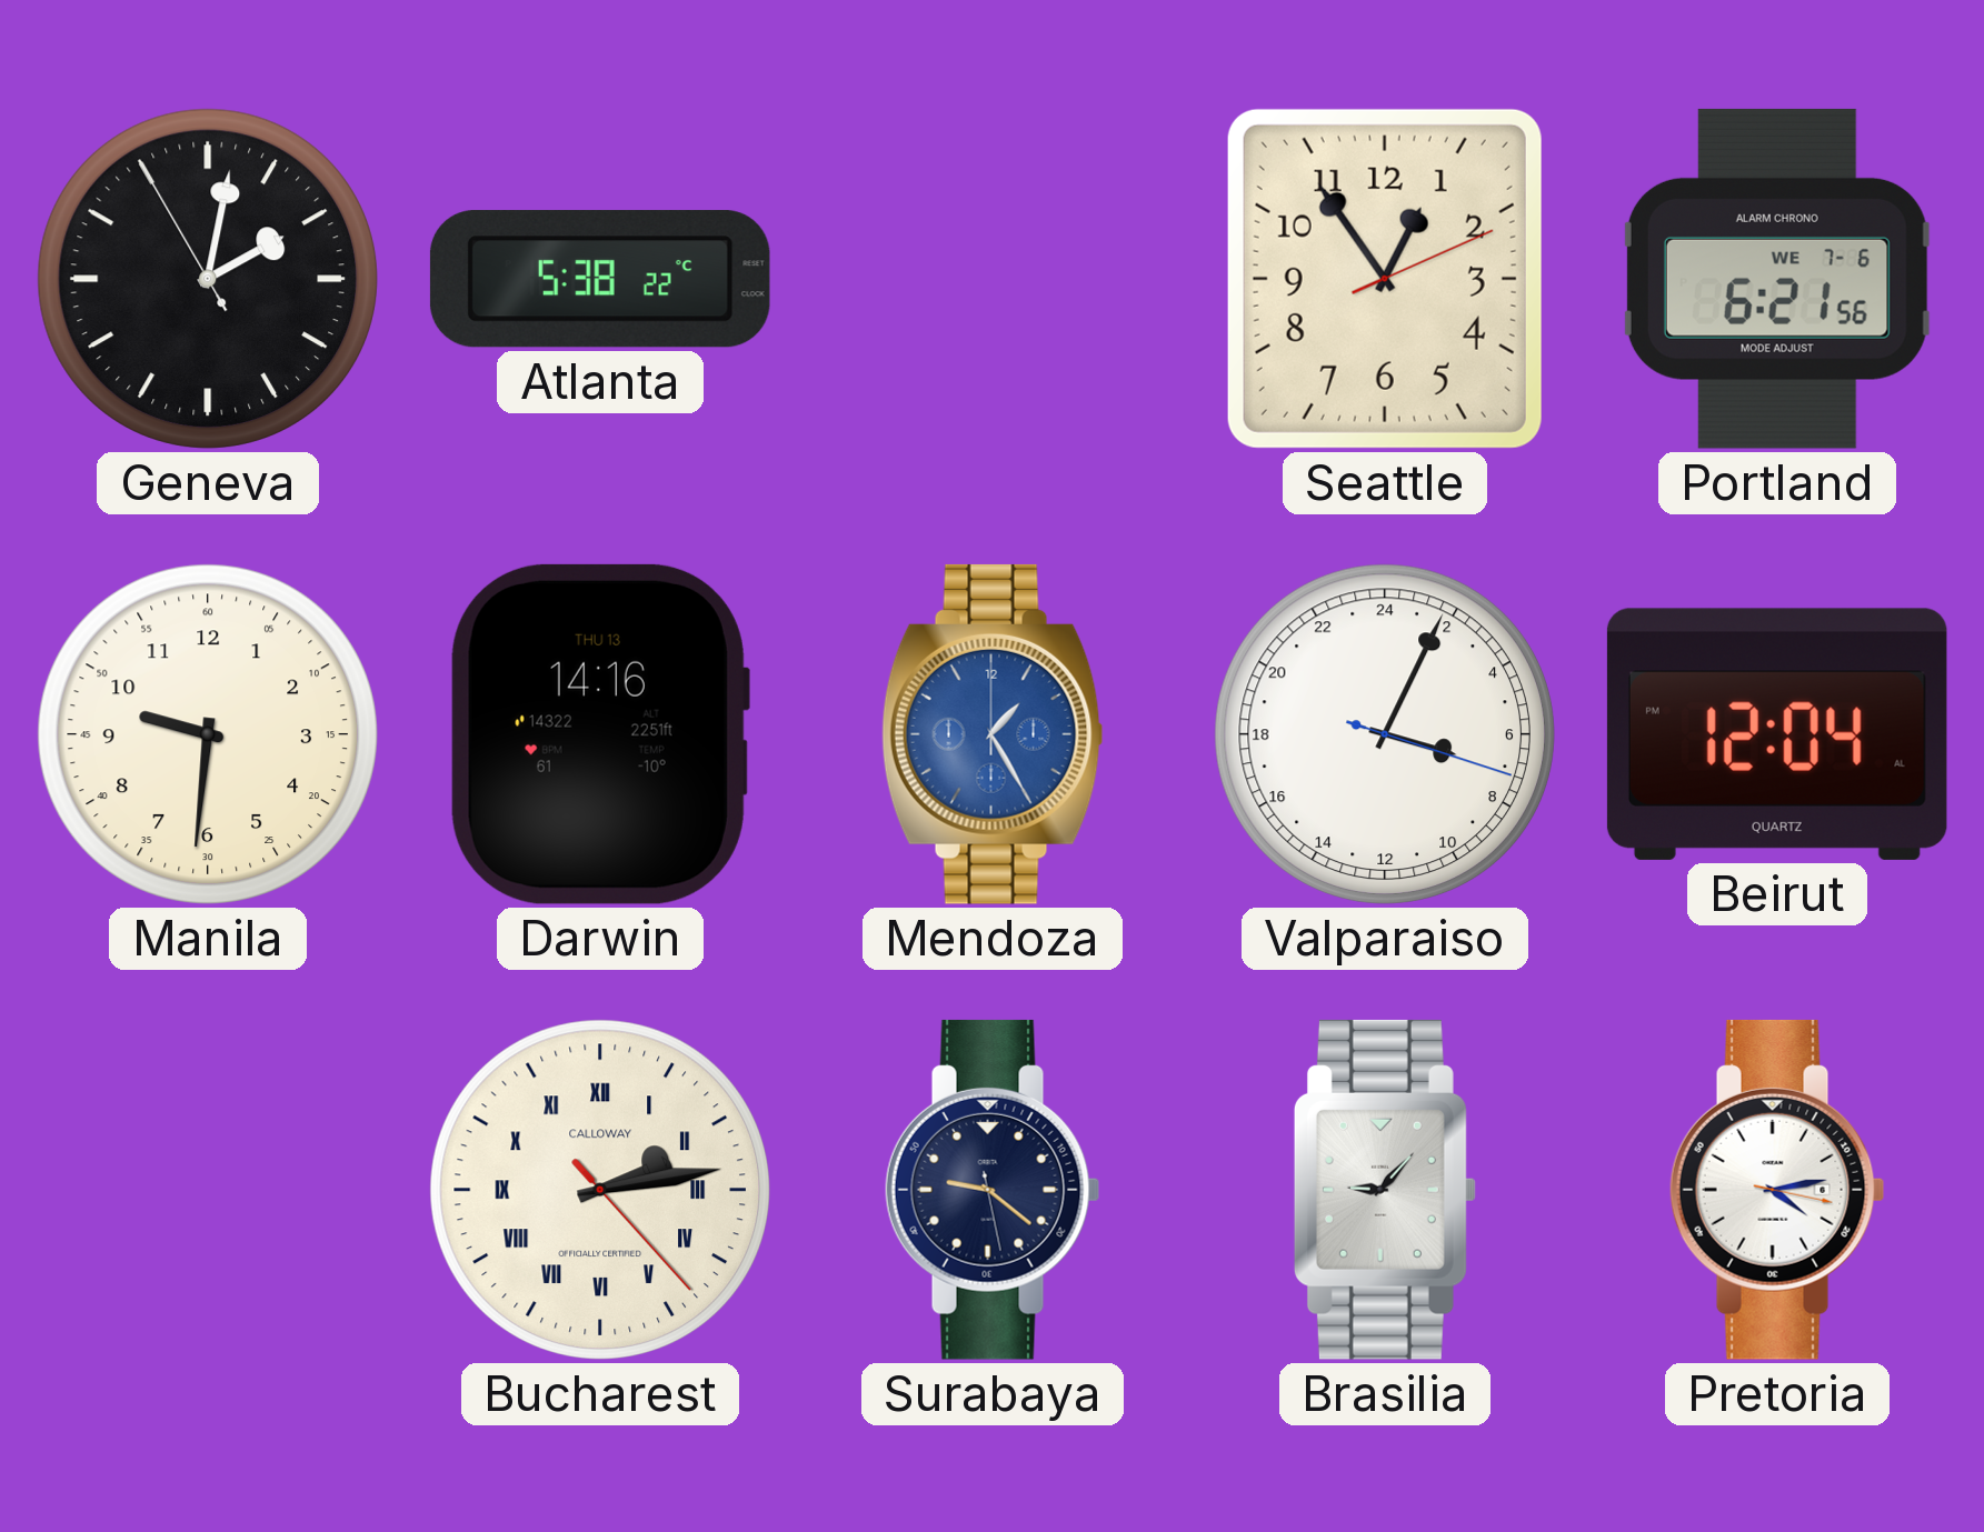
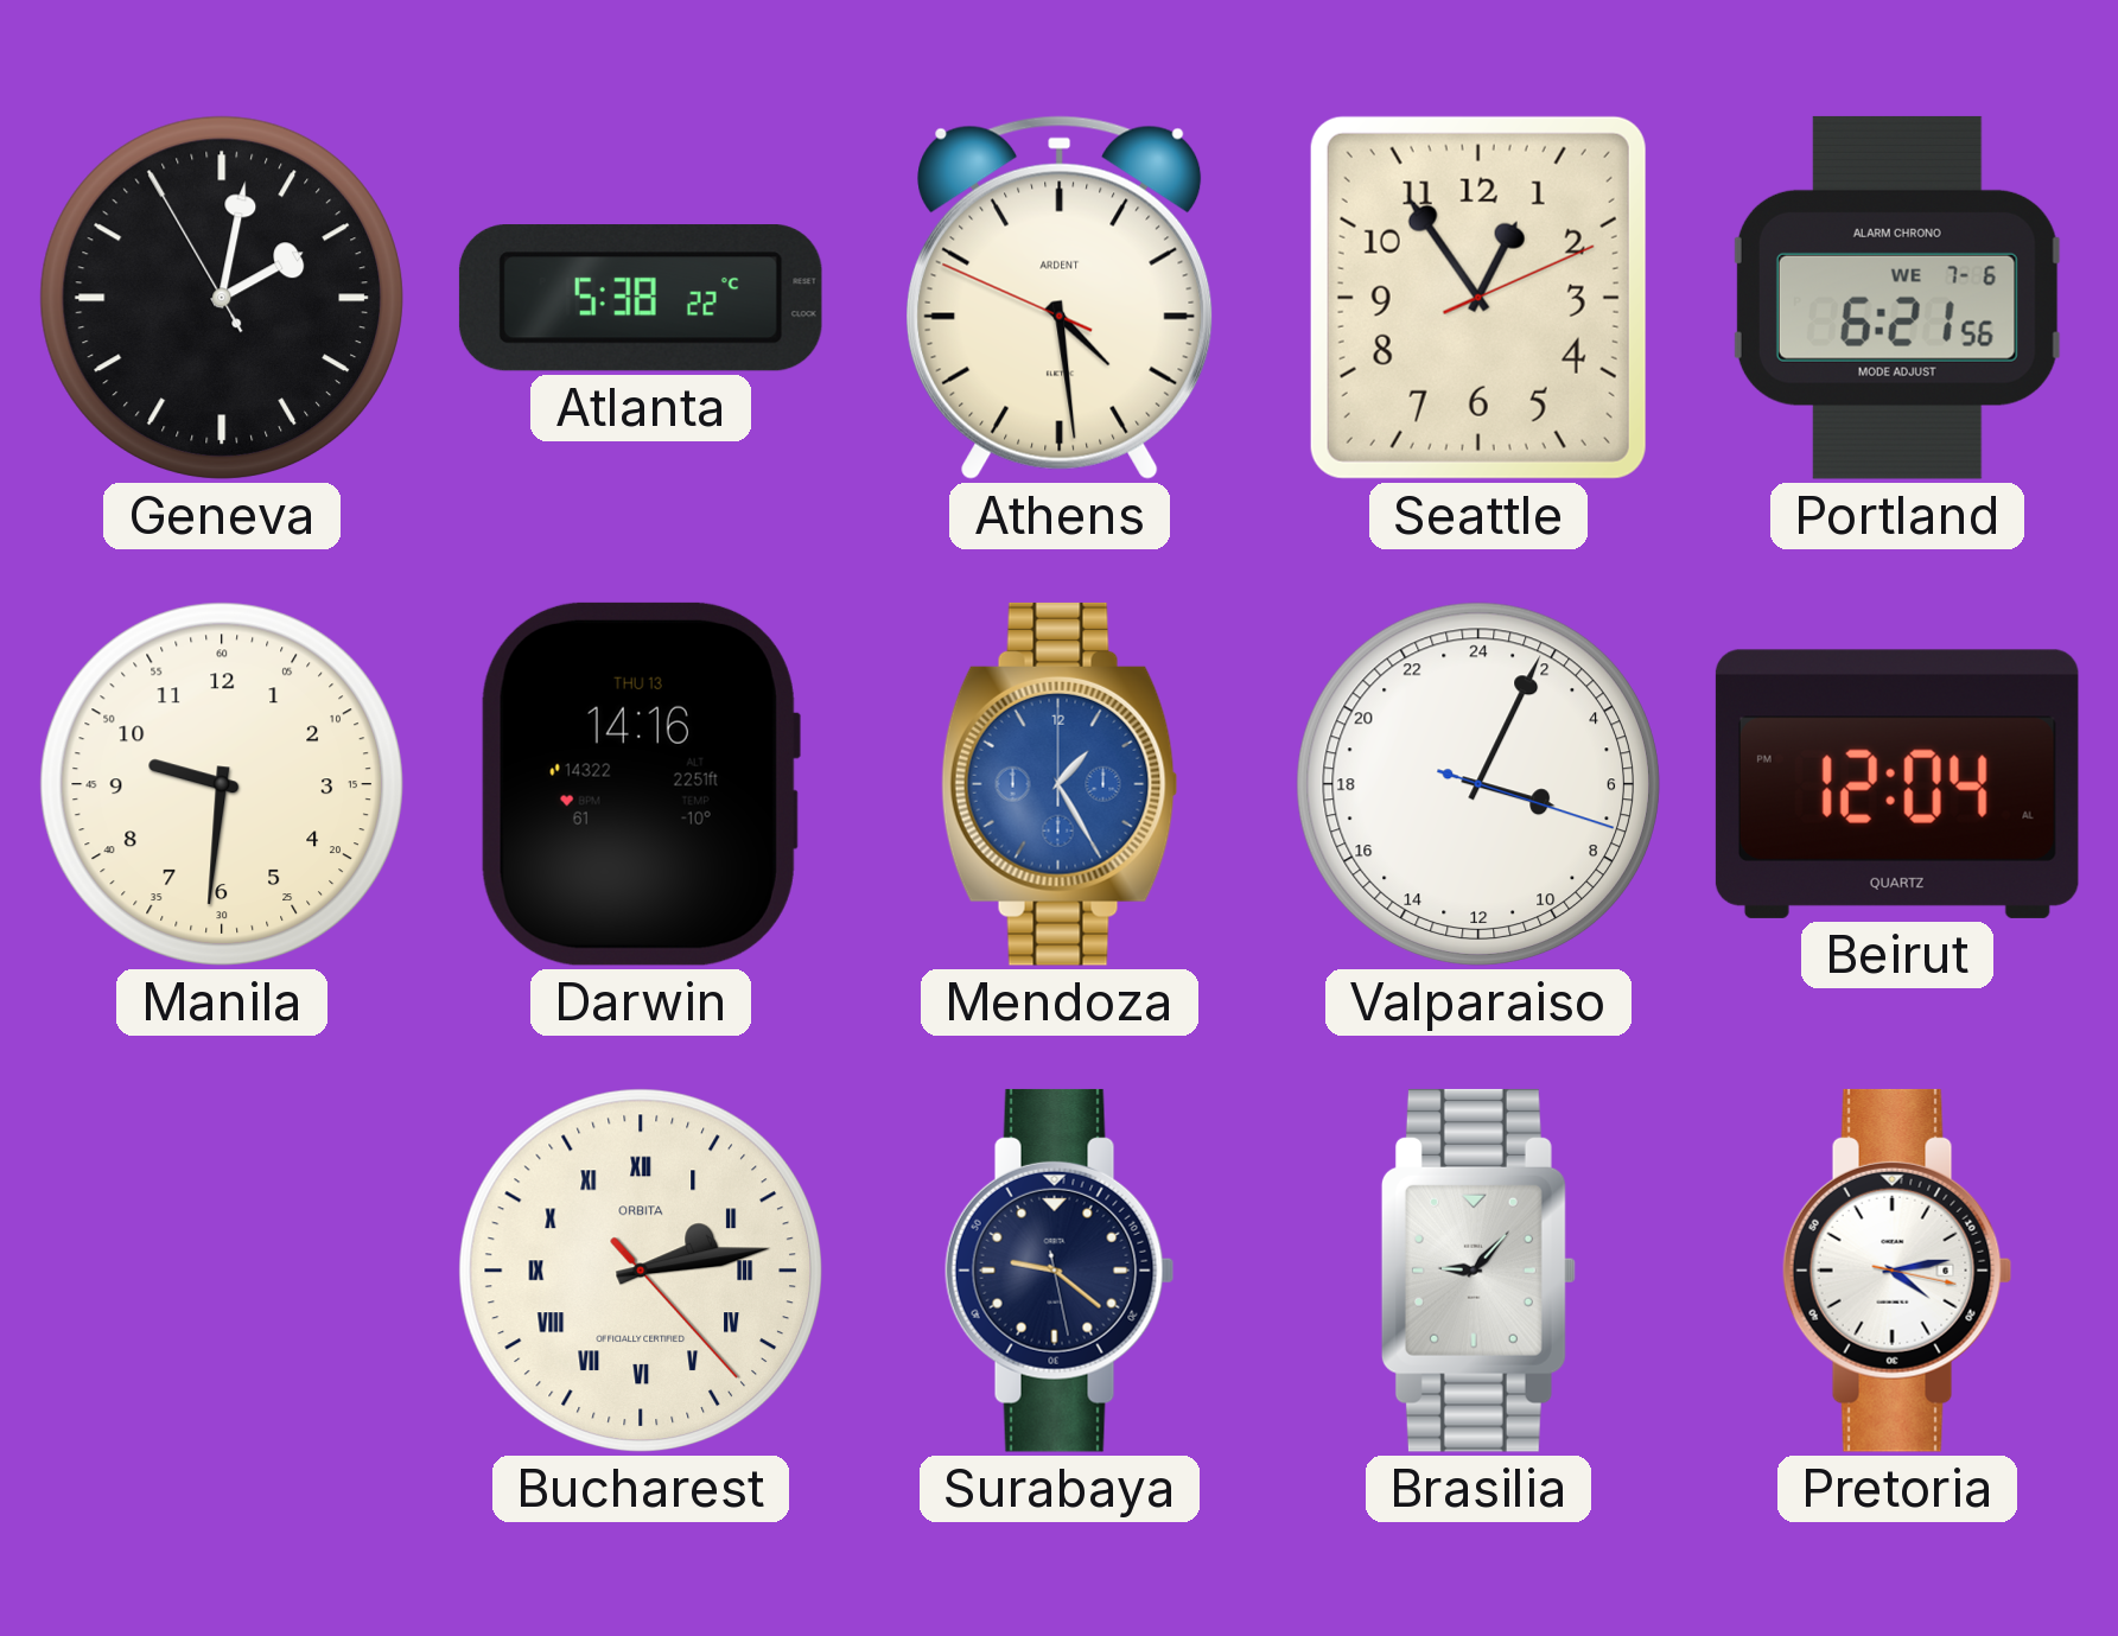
Athens: none -> 4:28 (1060, 298)
Bucharest brand: CALLOWAY -> ORBITA (641, 1271)
